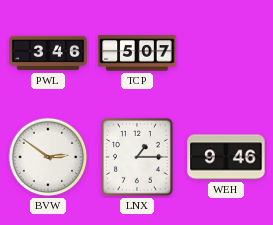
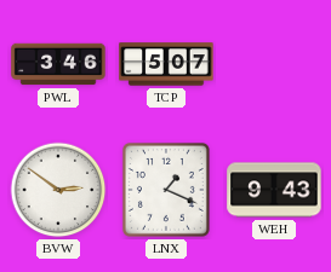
LNX: 1:15 -> 1:19 (166, 190)
WEH: 9:46 -> 9:43 (274, 190)
